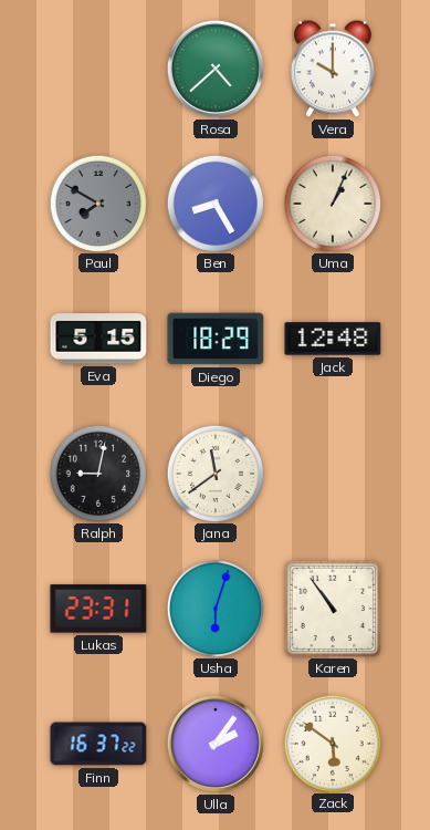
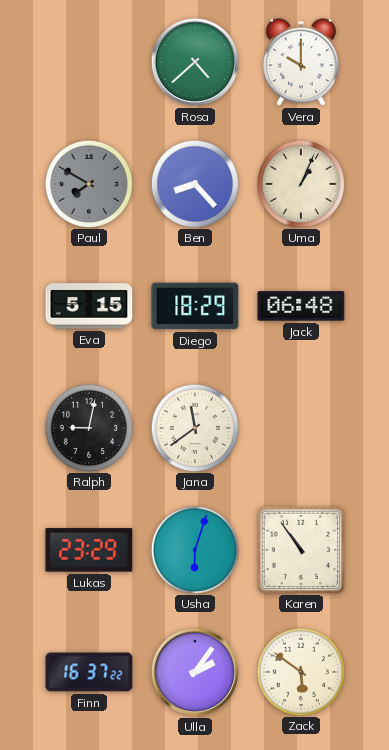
Ben: 8:25 -> 8:23 (194, 183)
Jack: 12:48 -> 06:48 (301, 306)
Lukas: 23:31 -> 23:29 (89, 550)
